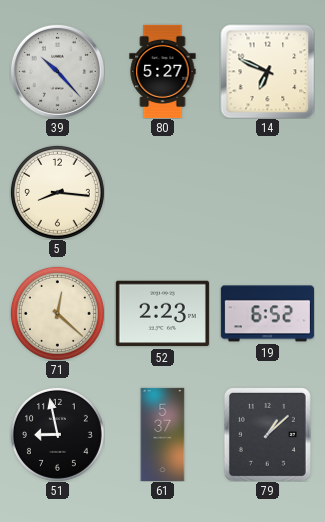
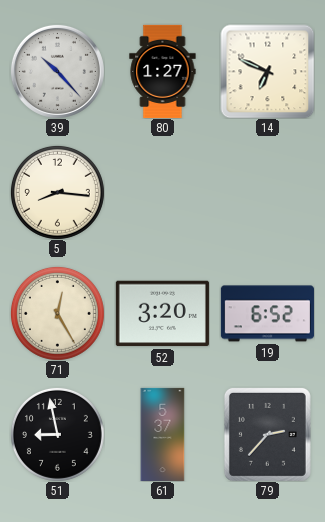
80: 5:27 -> 1:27 (163, 71)
71: 12:22 -> 12:25 (57, 313)
52: 2:23 -> 3:20 (162, 314)
79: 1:08 -> 2:37 (267, 434)
